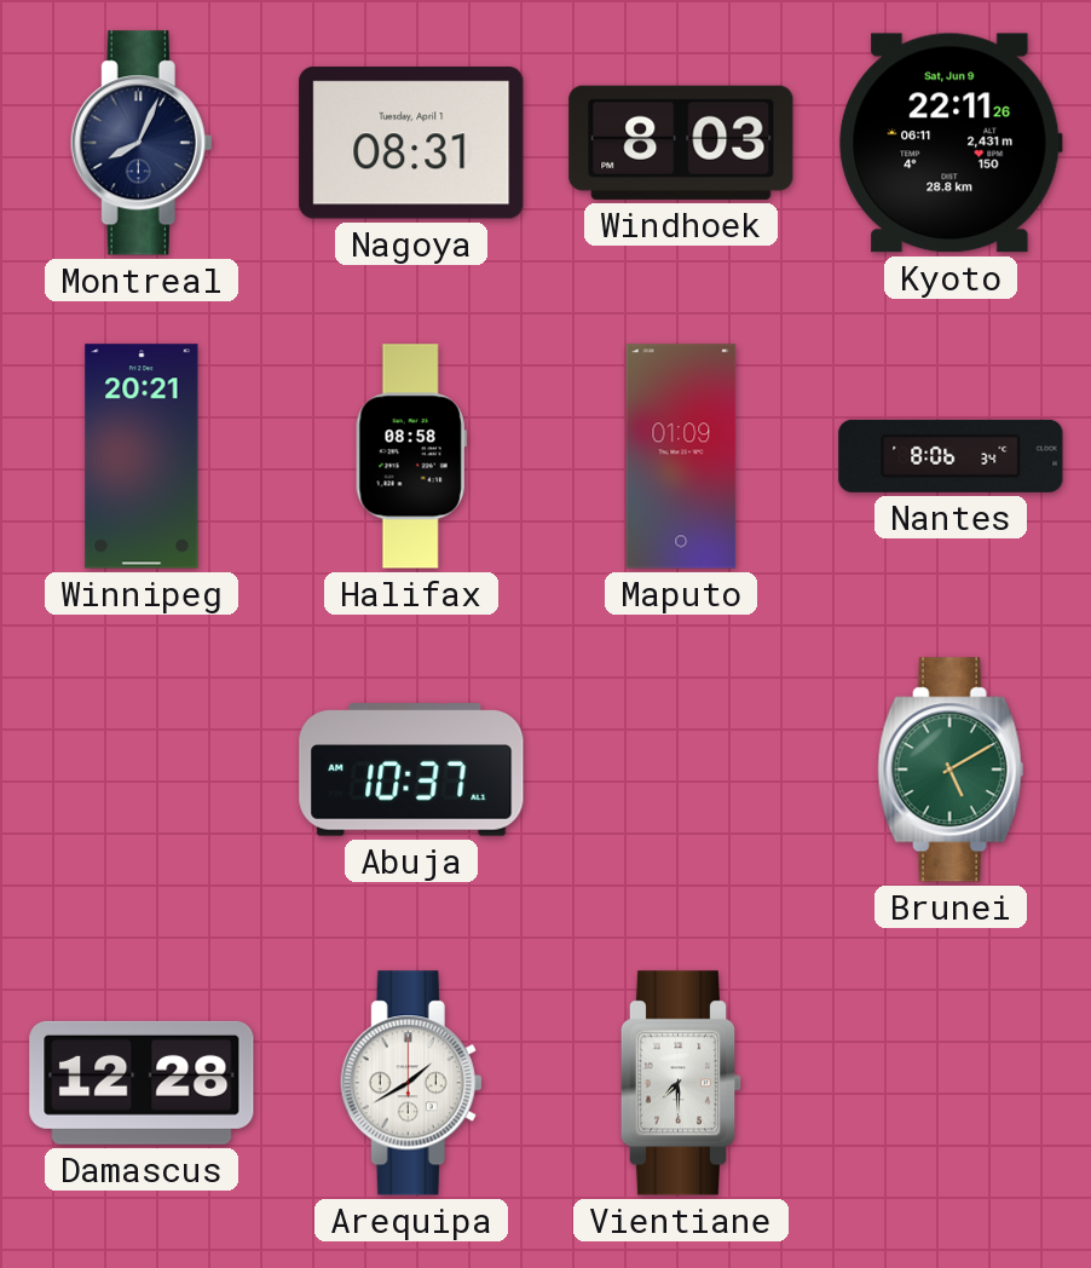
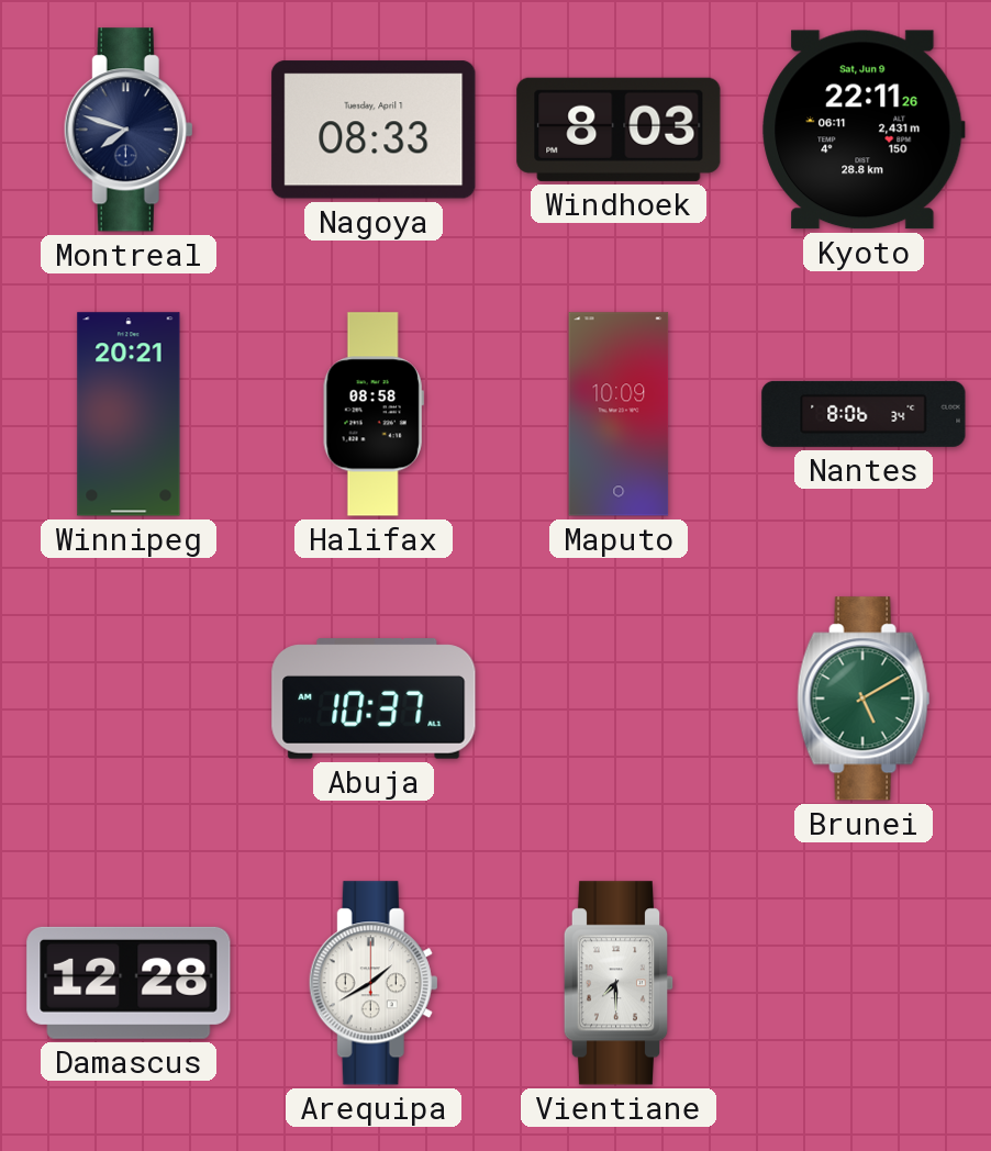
Montreal: 8:04 -> 7:48 (129, 130)
Nagoya: 08:31 -> 08:33 (374, 130)
Maputo: 01:09 -> 10:09 (619, 414)
